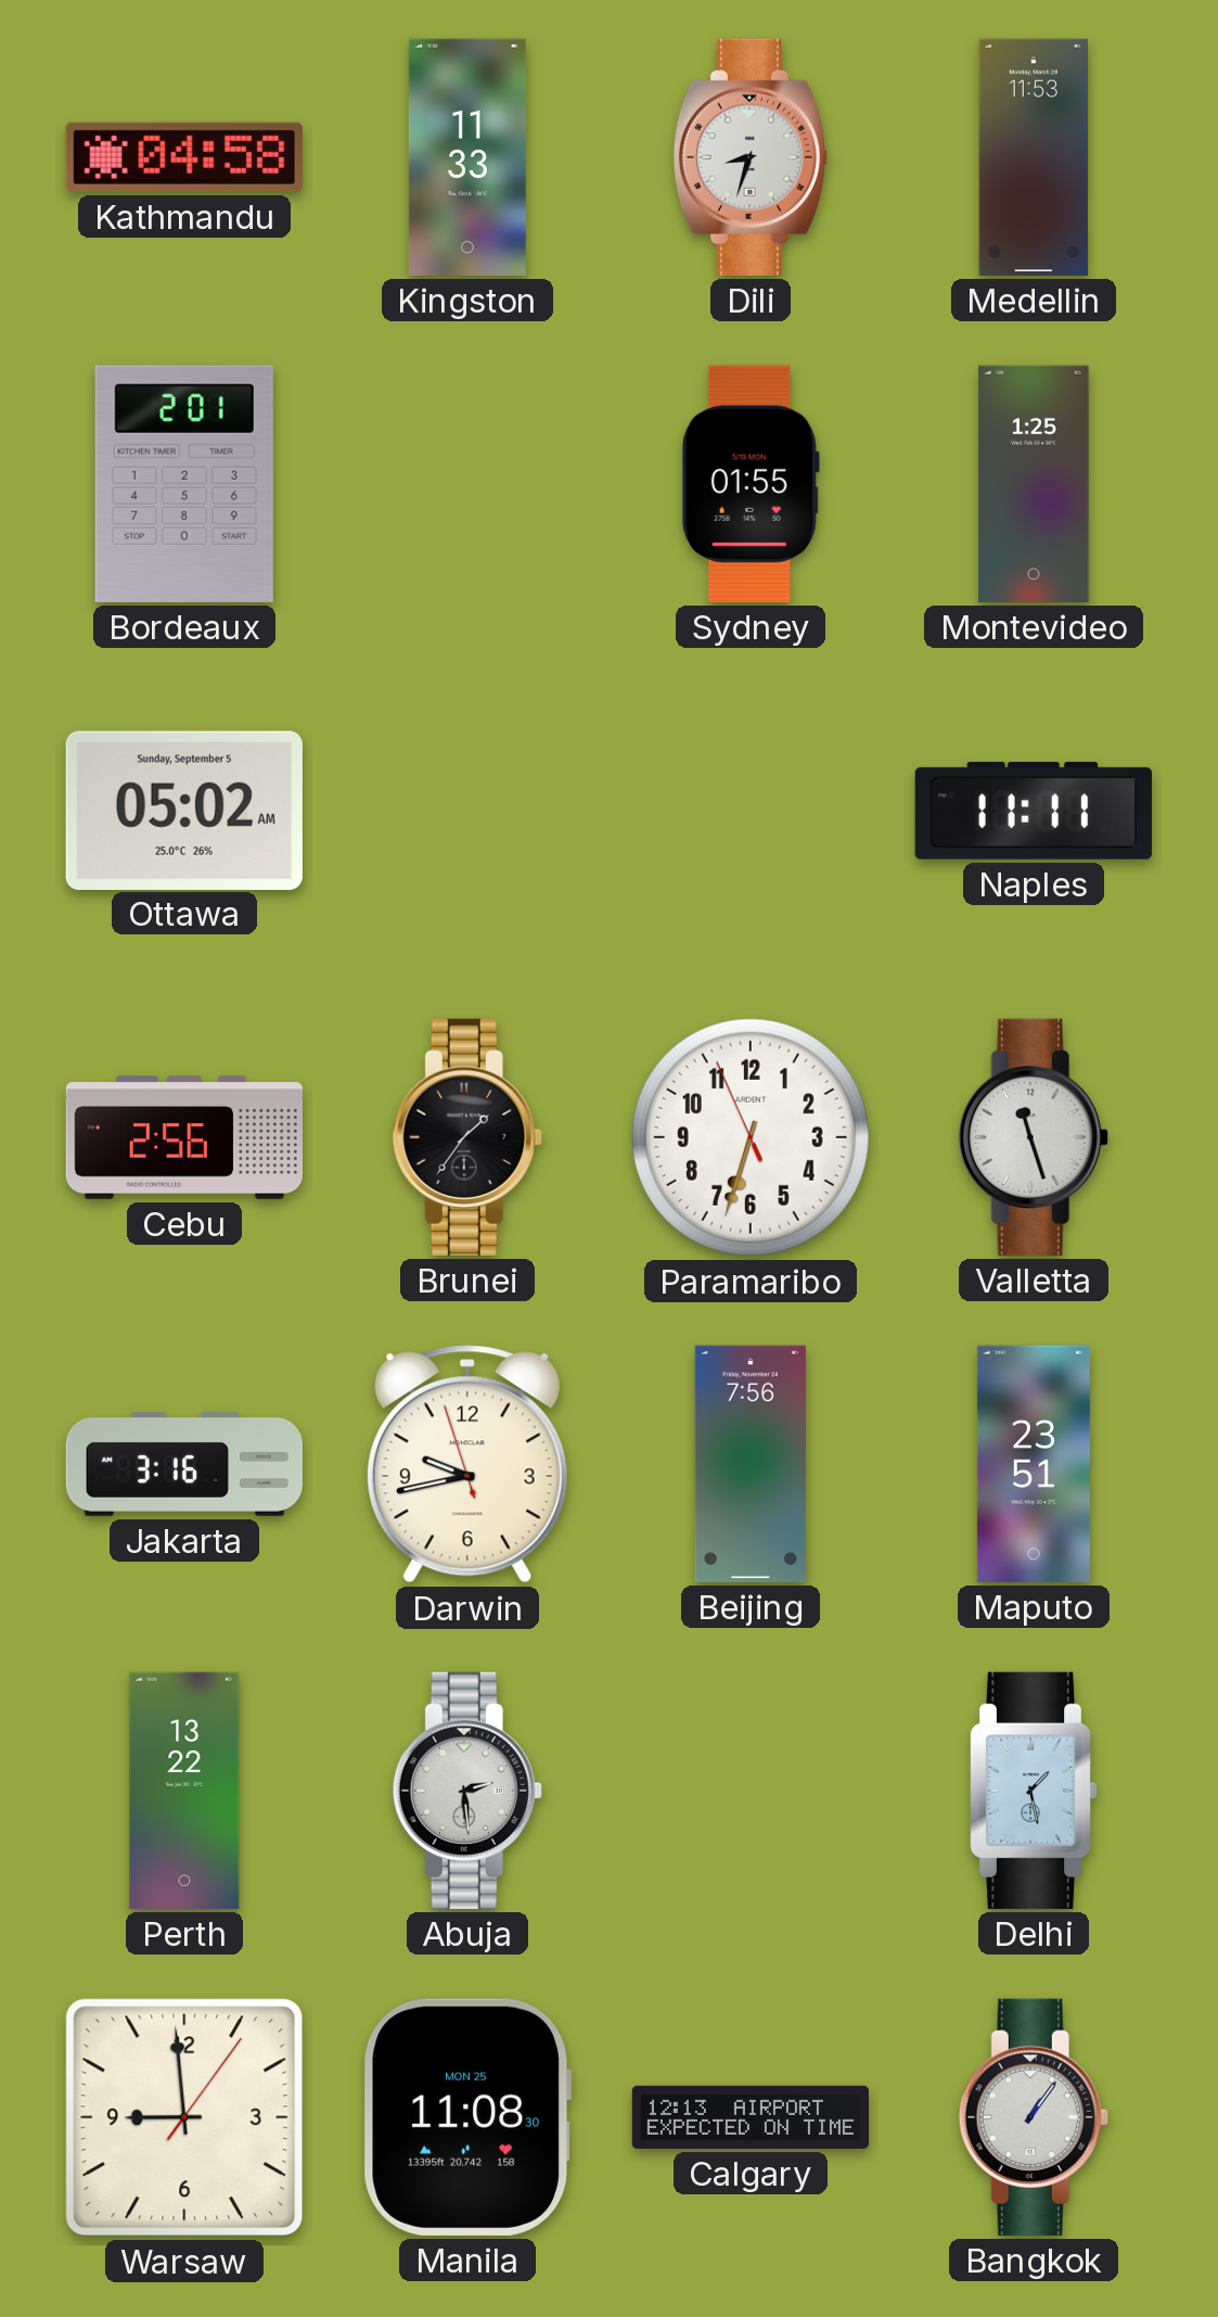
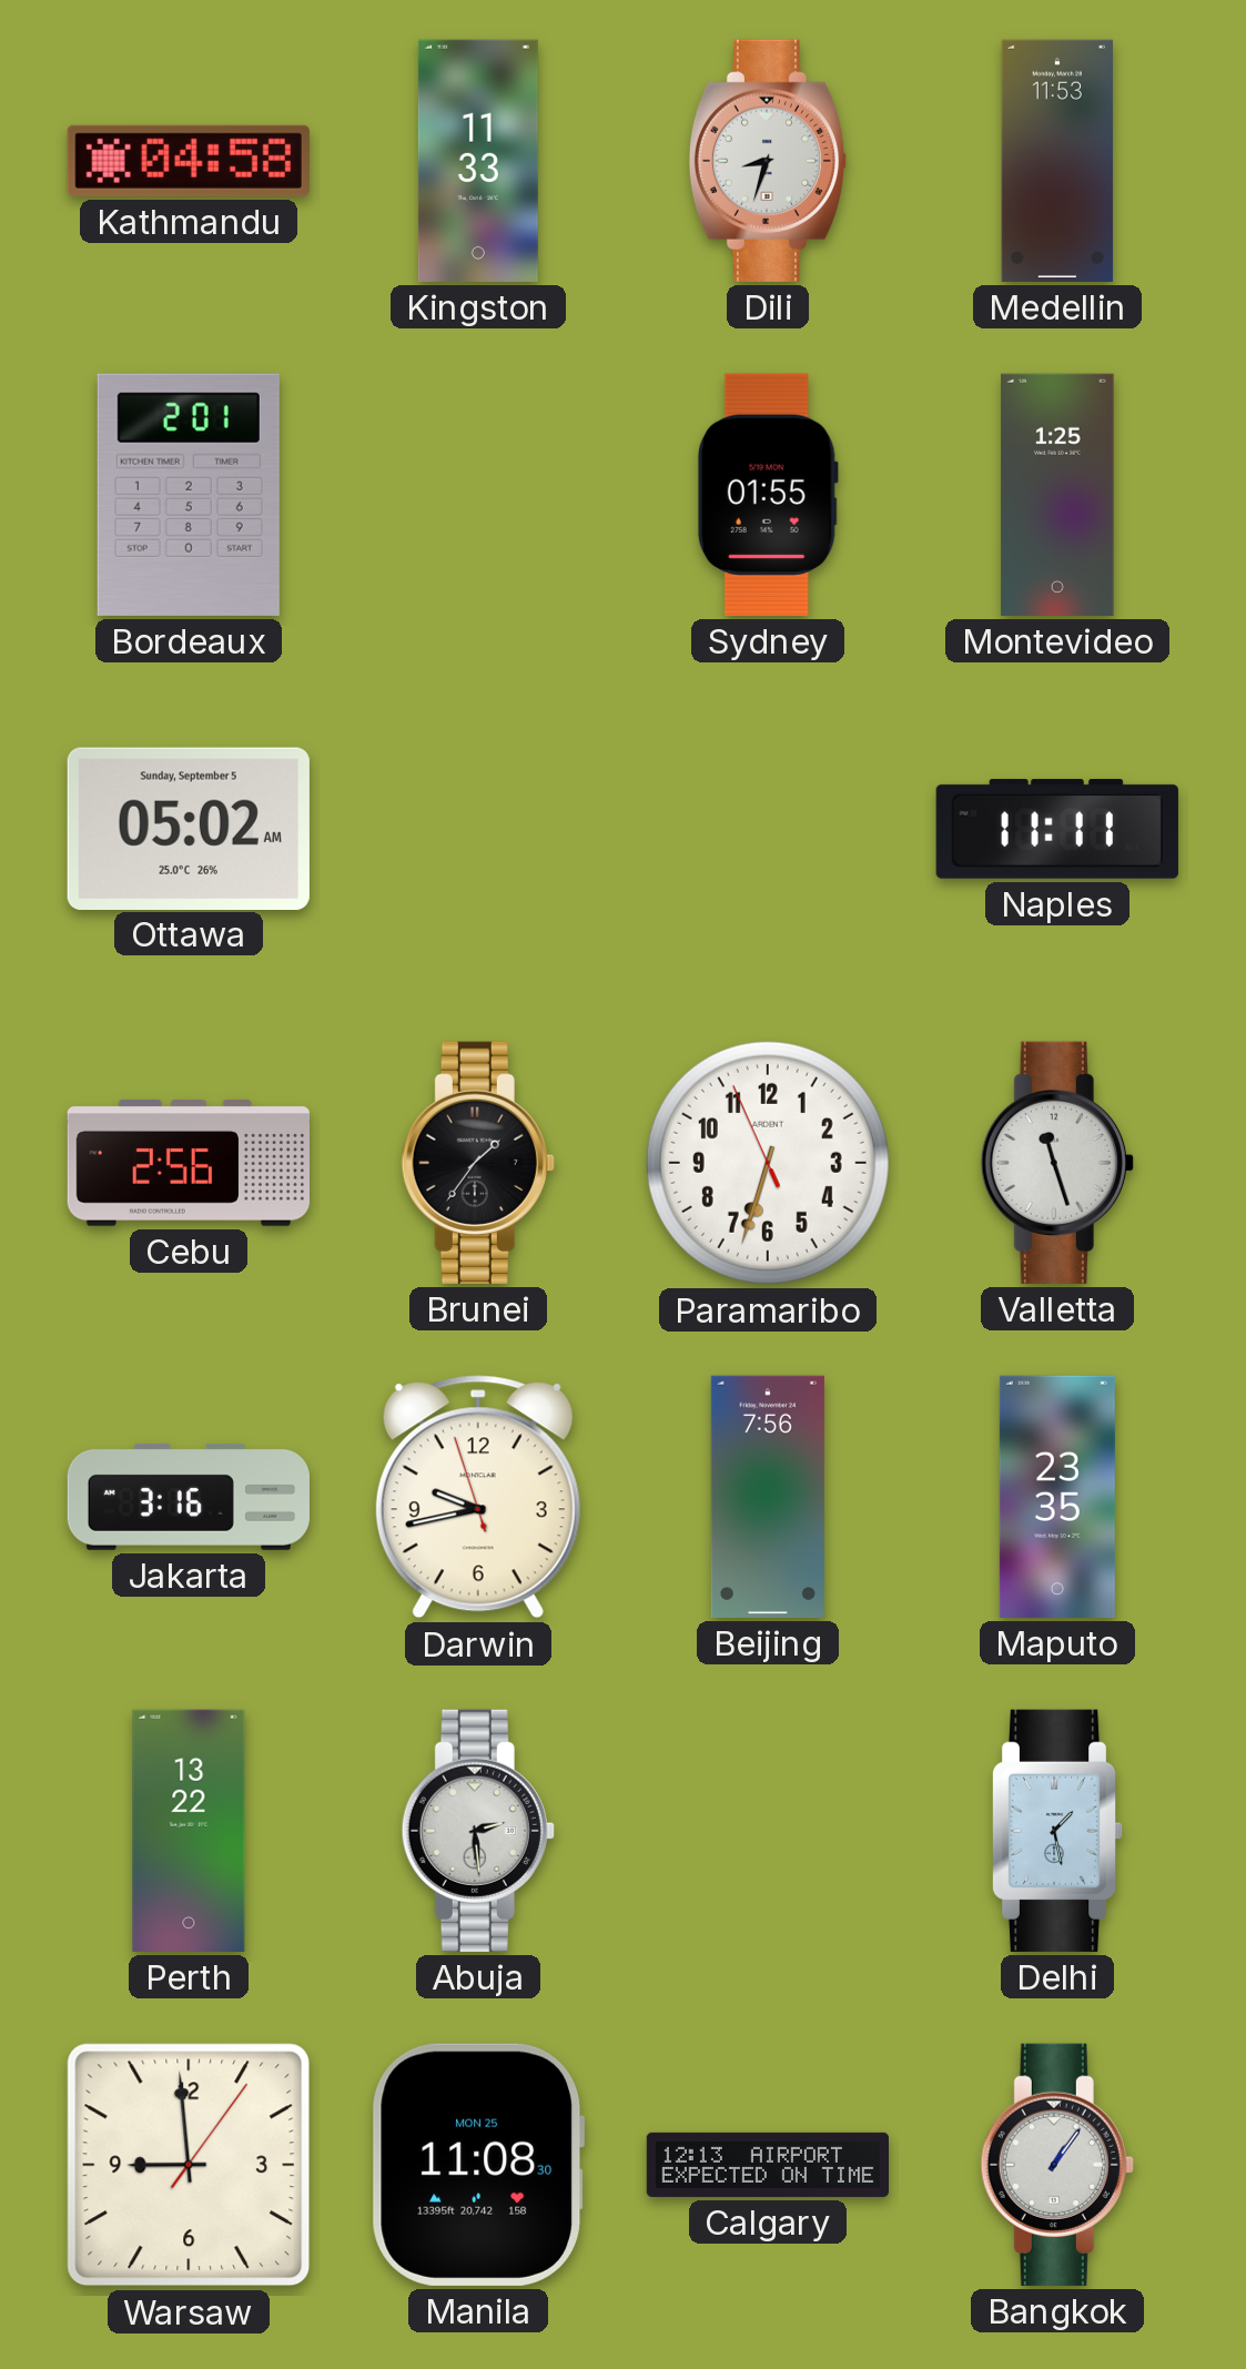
Maputo: 23:51 -> 23:35 (1057, 1497)
